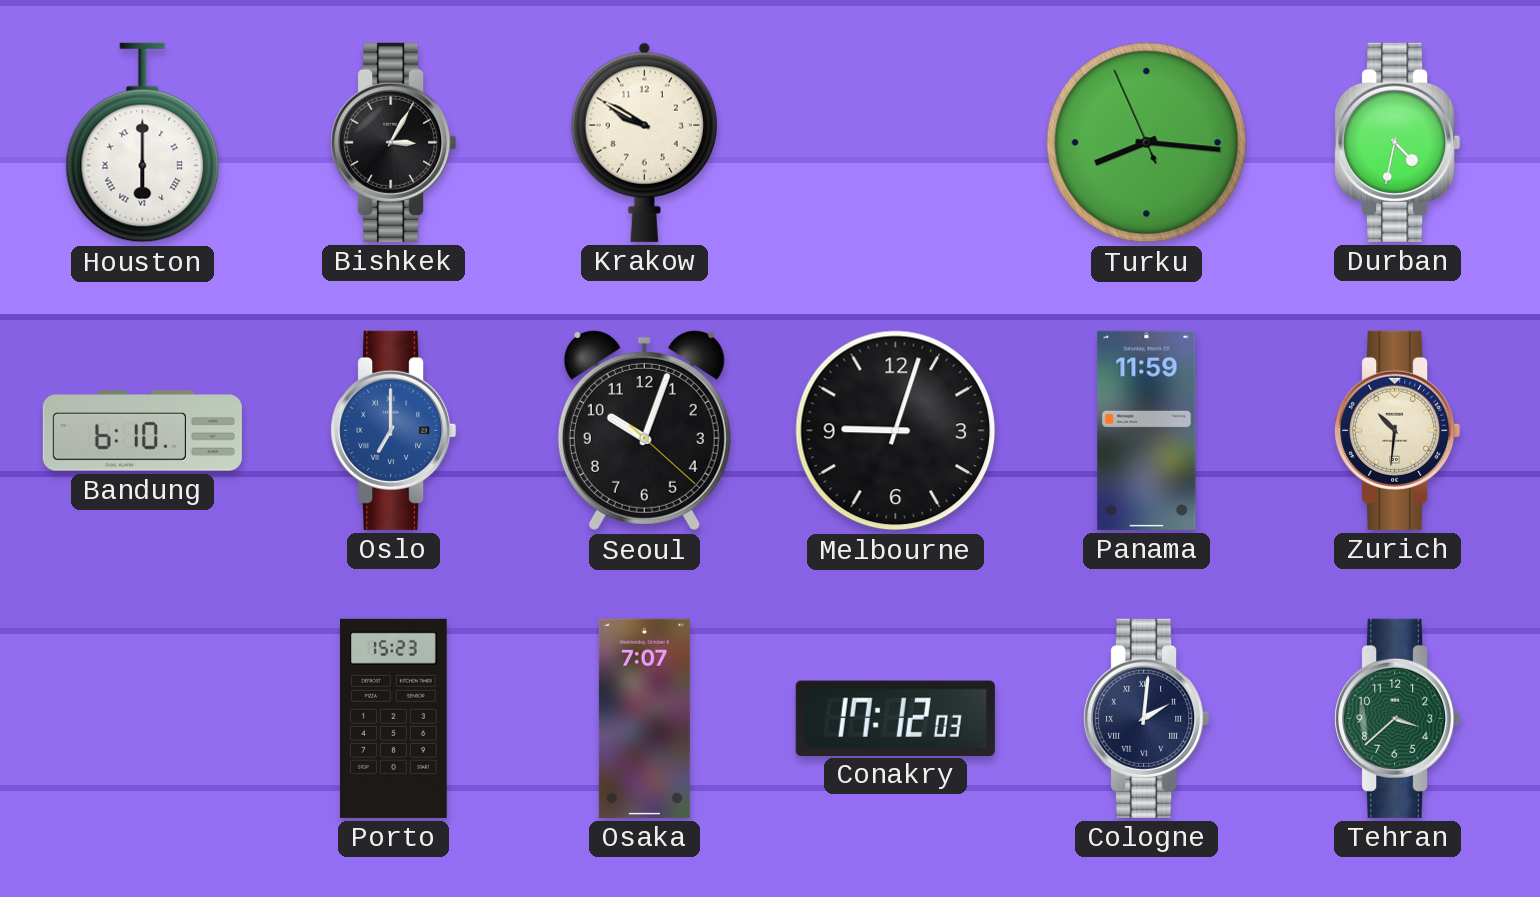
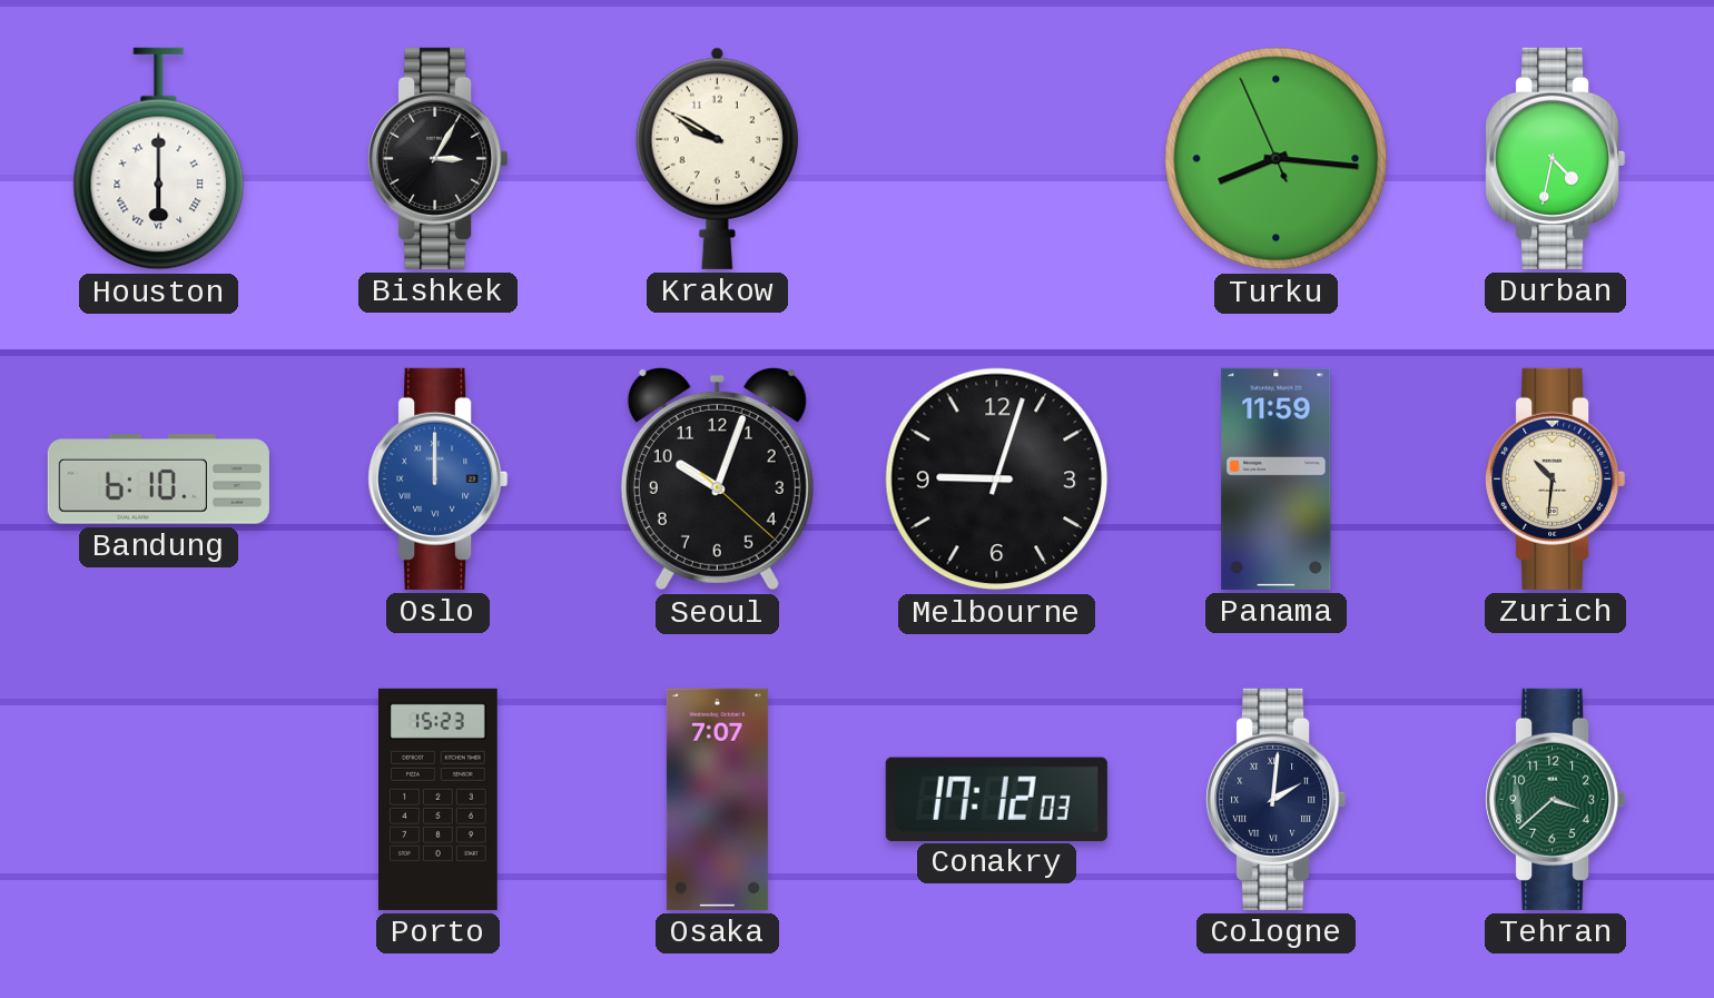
Oslo: 7:00 -> 12:00 (439, 478)
